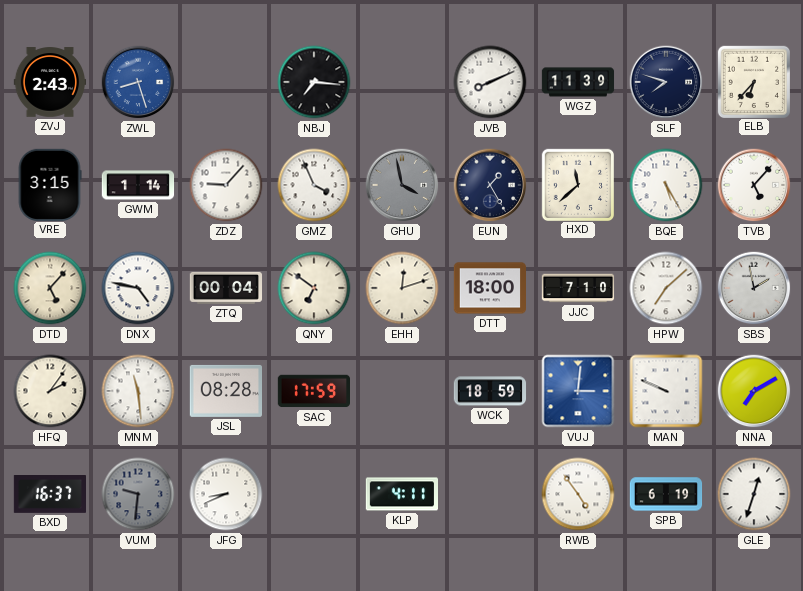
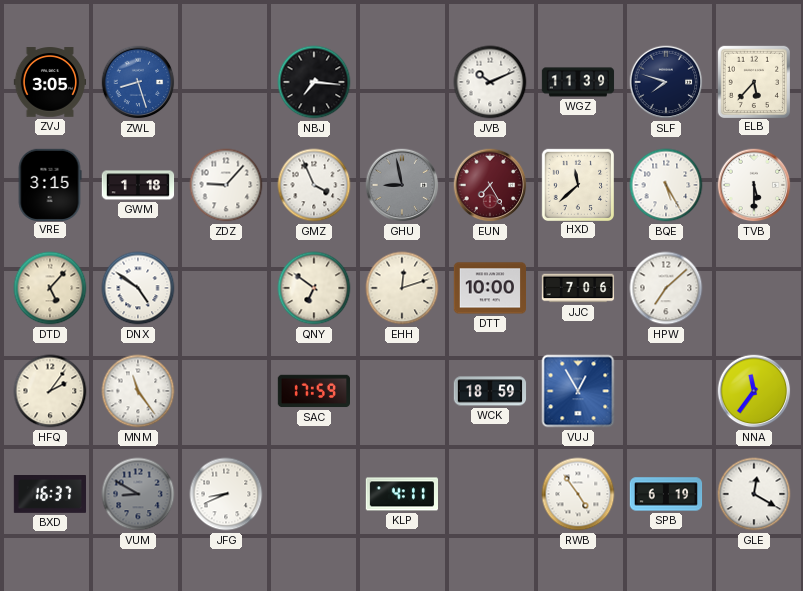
ZVJ: 2:43 -> 3:05 (50, 82)
JVB: 8:11 -> 10:11 (490, 82)
ELB: 6:37 -> 5:37 (753, 81)
GWM: 1:14 -> 1:18 (138, 185)
GHU: 3:58 -> 8:58 (402, 185)
EUN: 1:25 -> 7:25 (490, 185)
EUN dial: navy -> burgundy (490, 185)
TVB: 5:07 -> 5:30 (754, 185)
DNX: 4:47 -> 4:51 (138, 288)
ZTQ: 00:04 -> none (226, 288)
DTT: 18:00 -> 10:00 (489, 288)
JJC: 7:10 -> 7:06 (578, 288)
SBS: 1:58 -> none (754, 288)
MNM: 11:29 -> 11:24 (138, 391)
JSL: 08:28 -> none (225, 391)
VUJ: 3:01 -> 12:55 (578, 391)
MAN: 9:49 -> none (666, 391)
NNA: 7:10 -> 11:36 (754, 391)
VUM: 9:31 -> 8:50 (138, 494)
GLE: 12:33 -> 12:20 (754, 494)
